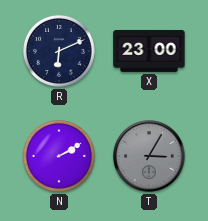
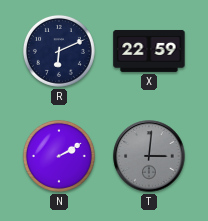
X: 23:00 -> 22:59 (149, 51)
T: 3:05 -> 3:01 (149, 156)
